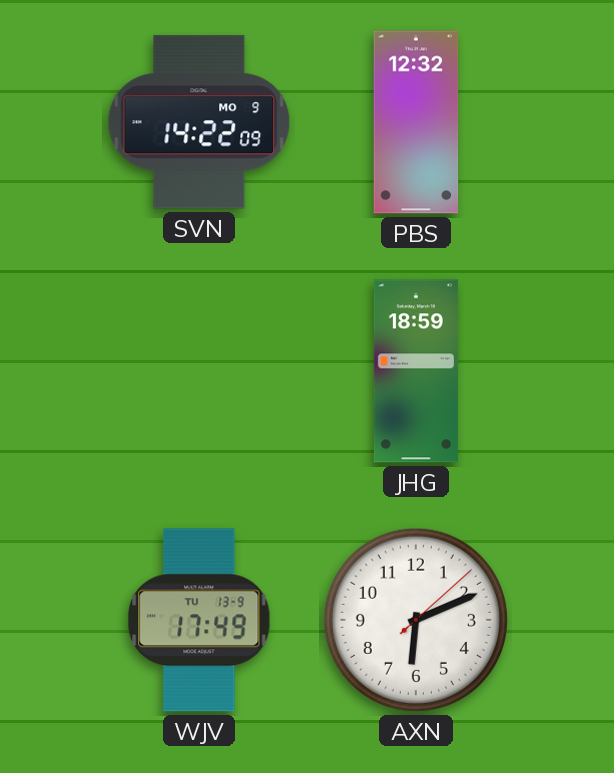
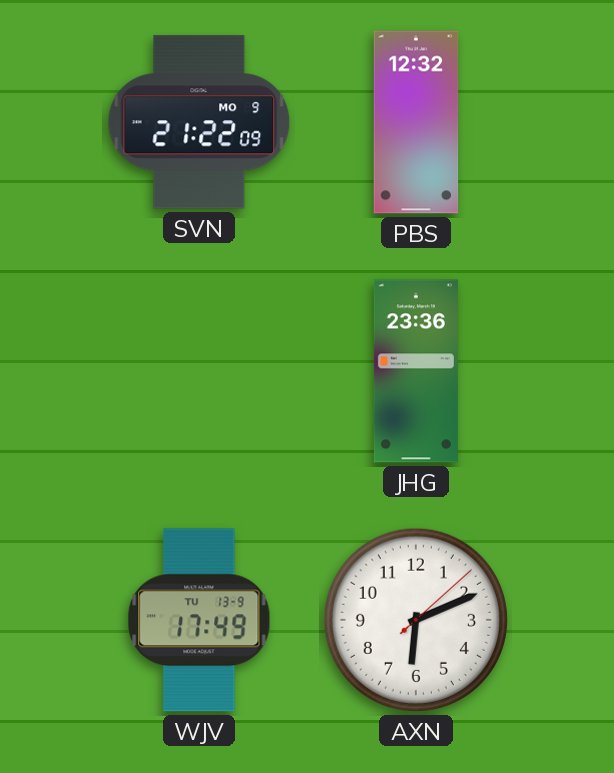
SVN: 14:22 -> 21:22 (199, 122)
JHG: 18:59 -> 23:36 (416, 371)
